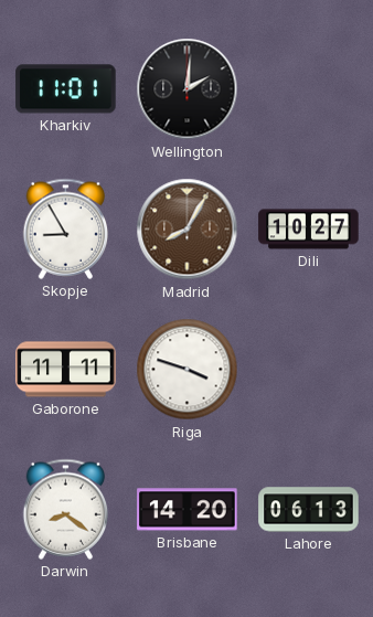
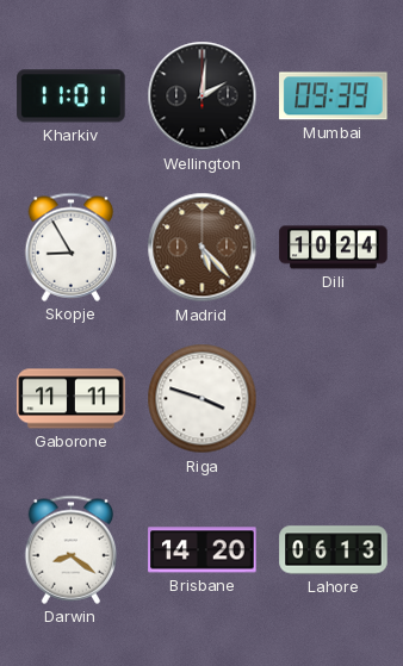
Mumbai: none -> 09:39 (334, 97)
Madrid: 8:05 -> 5:23 (203, 248)
Dili: 10:27 -> 10:24 (334, 248)
